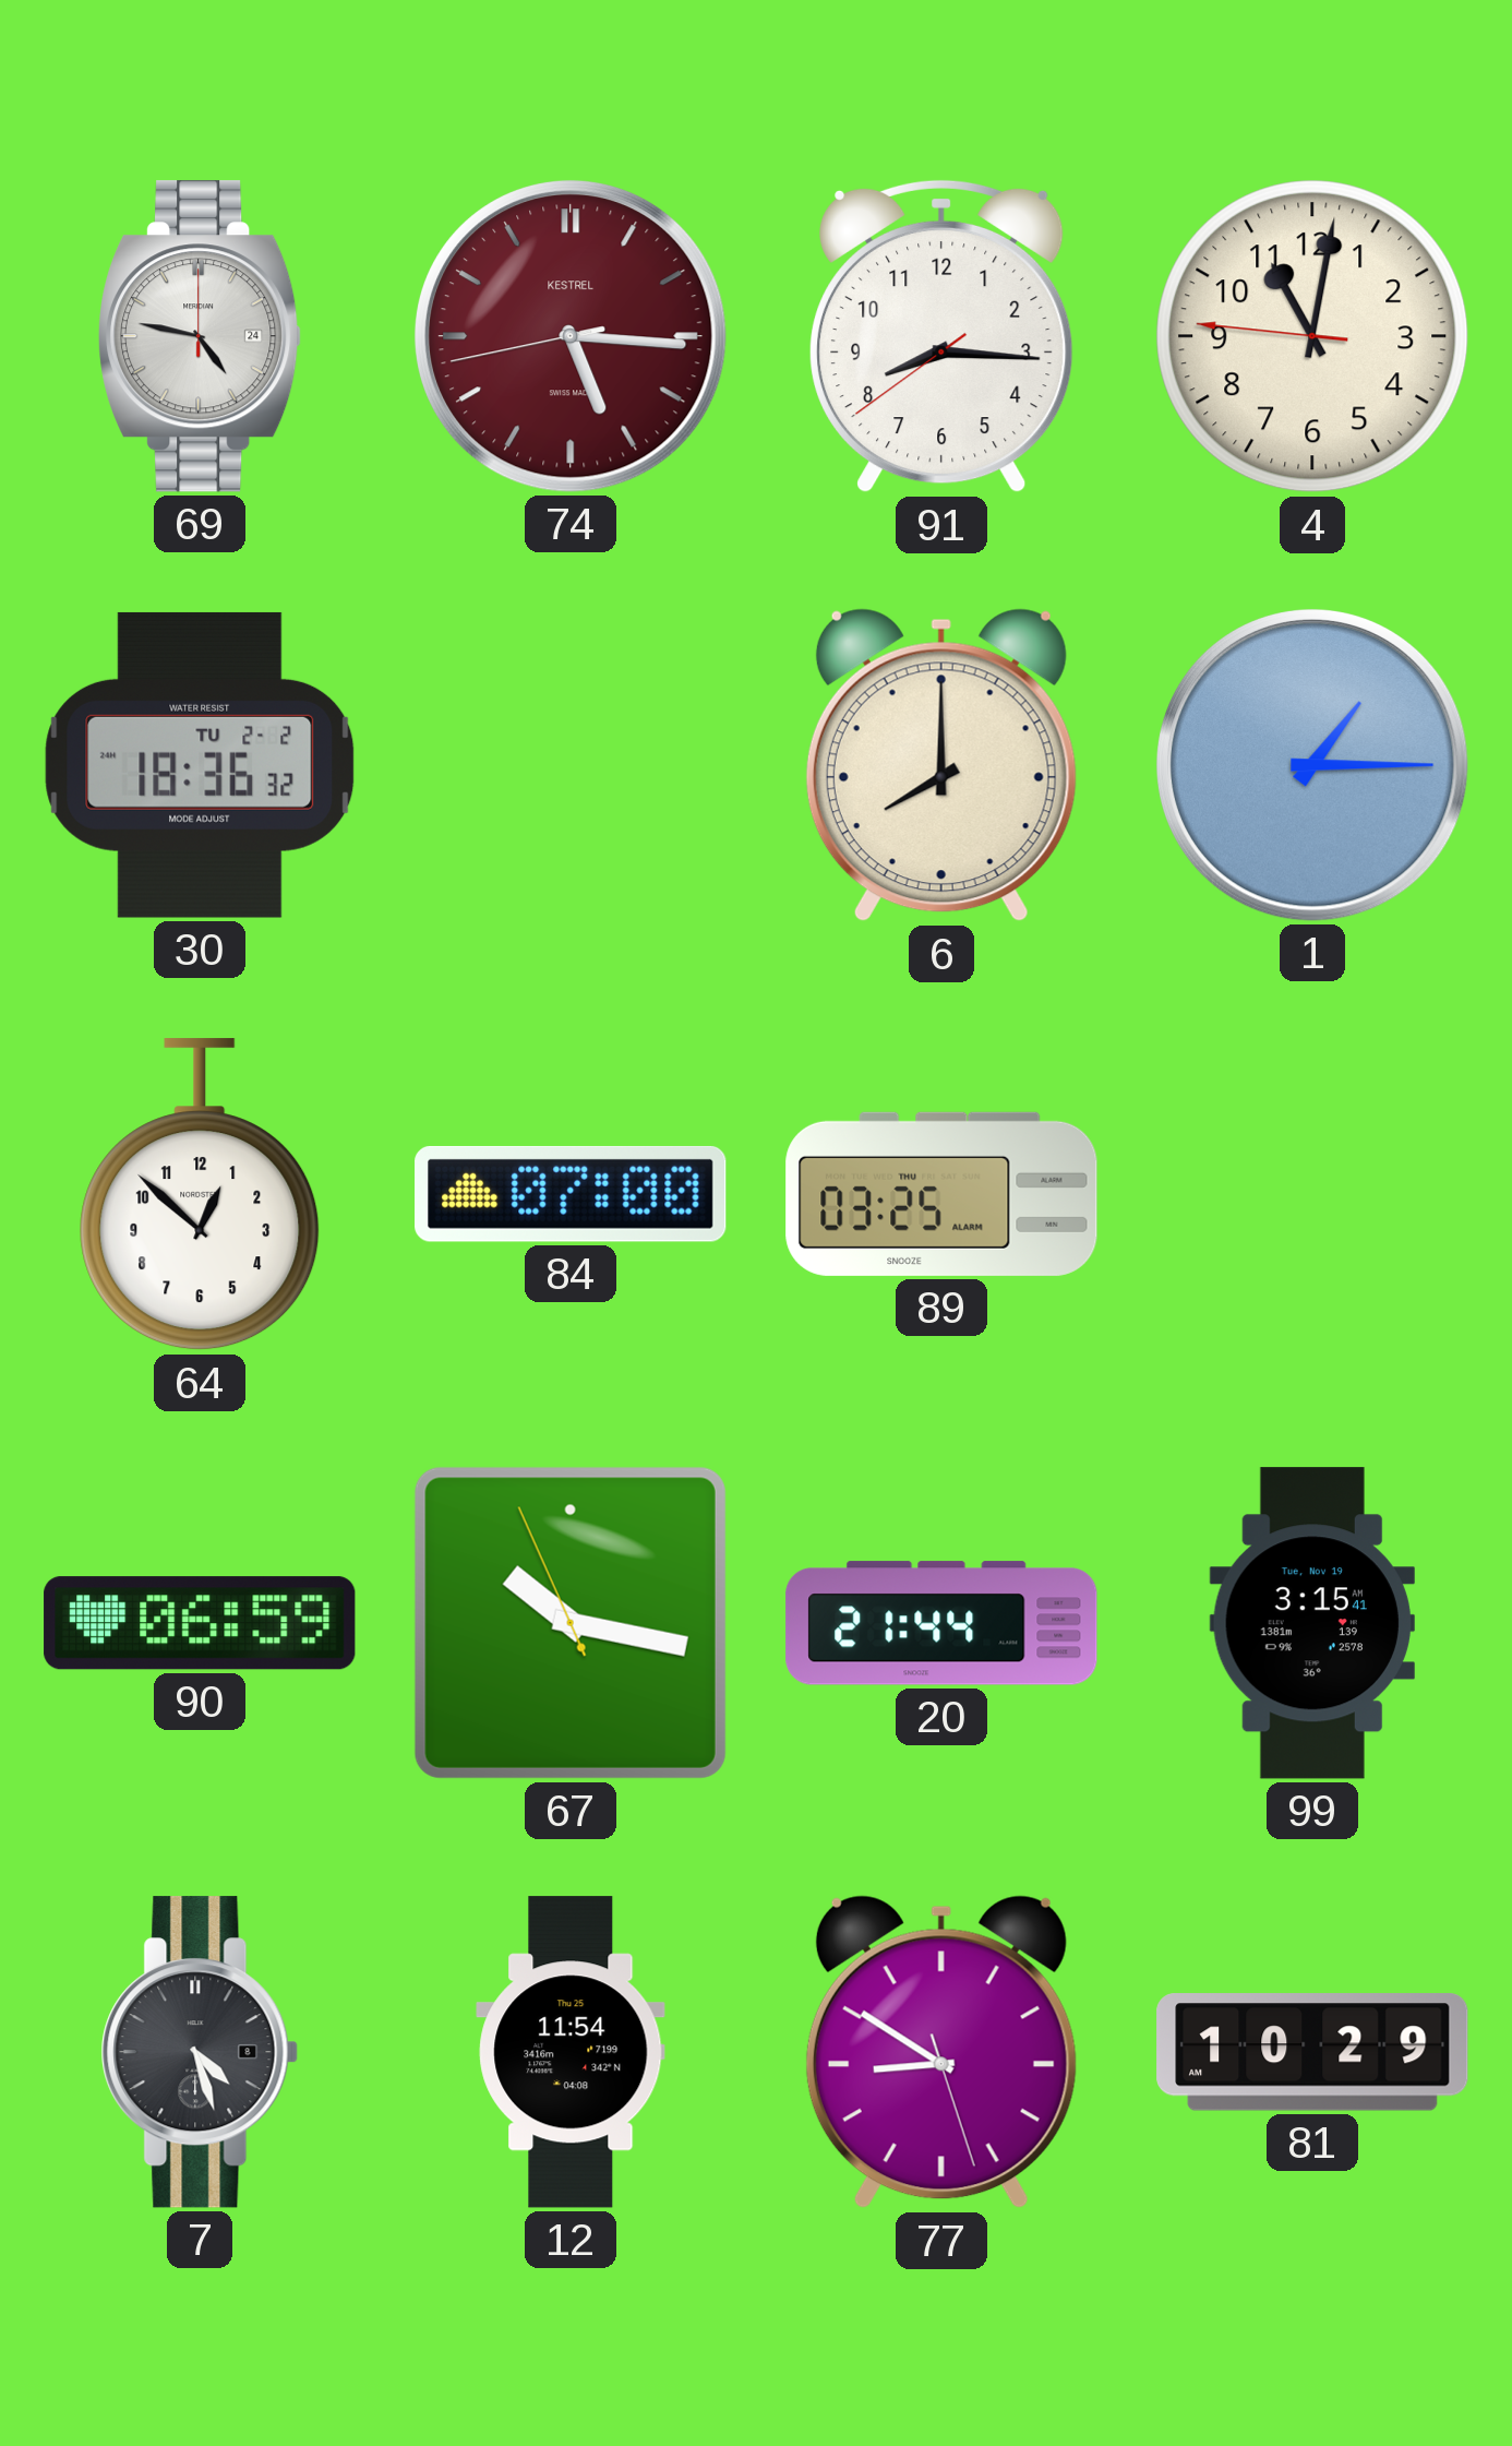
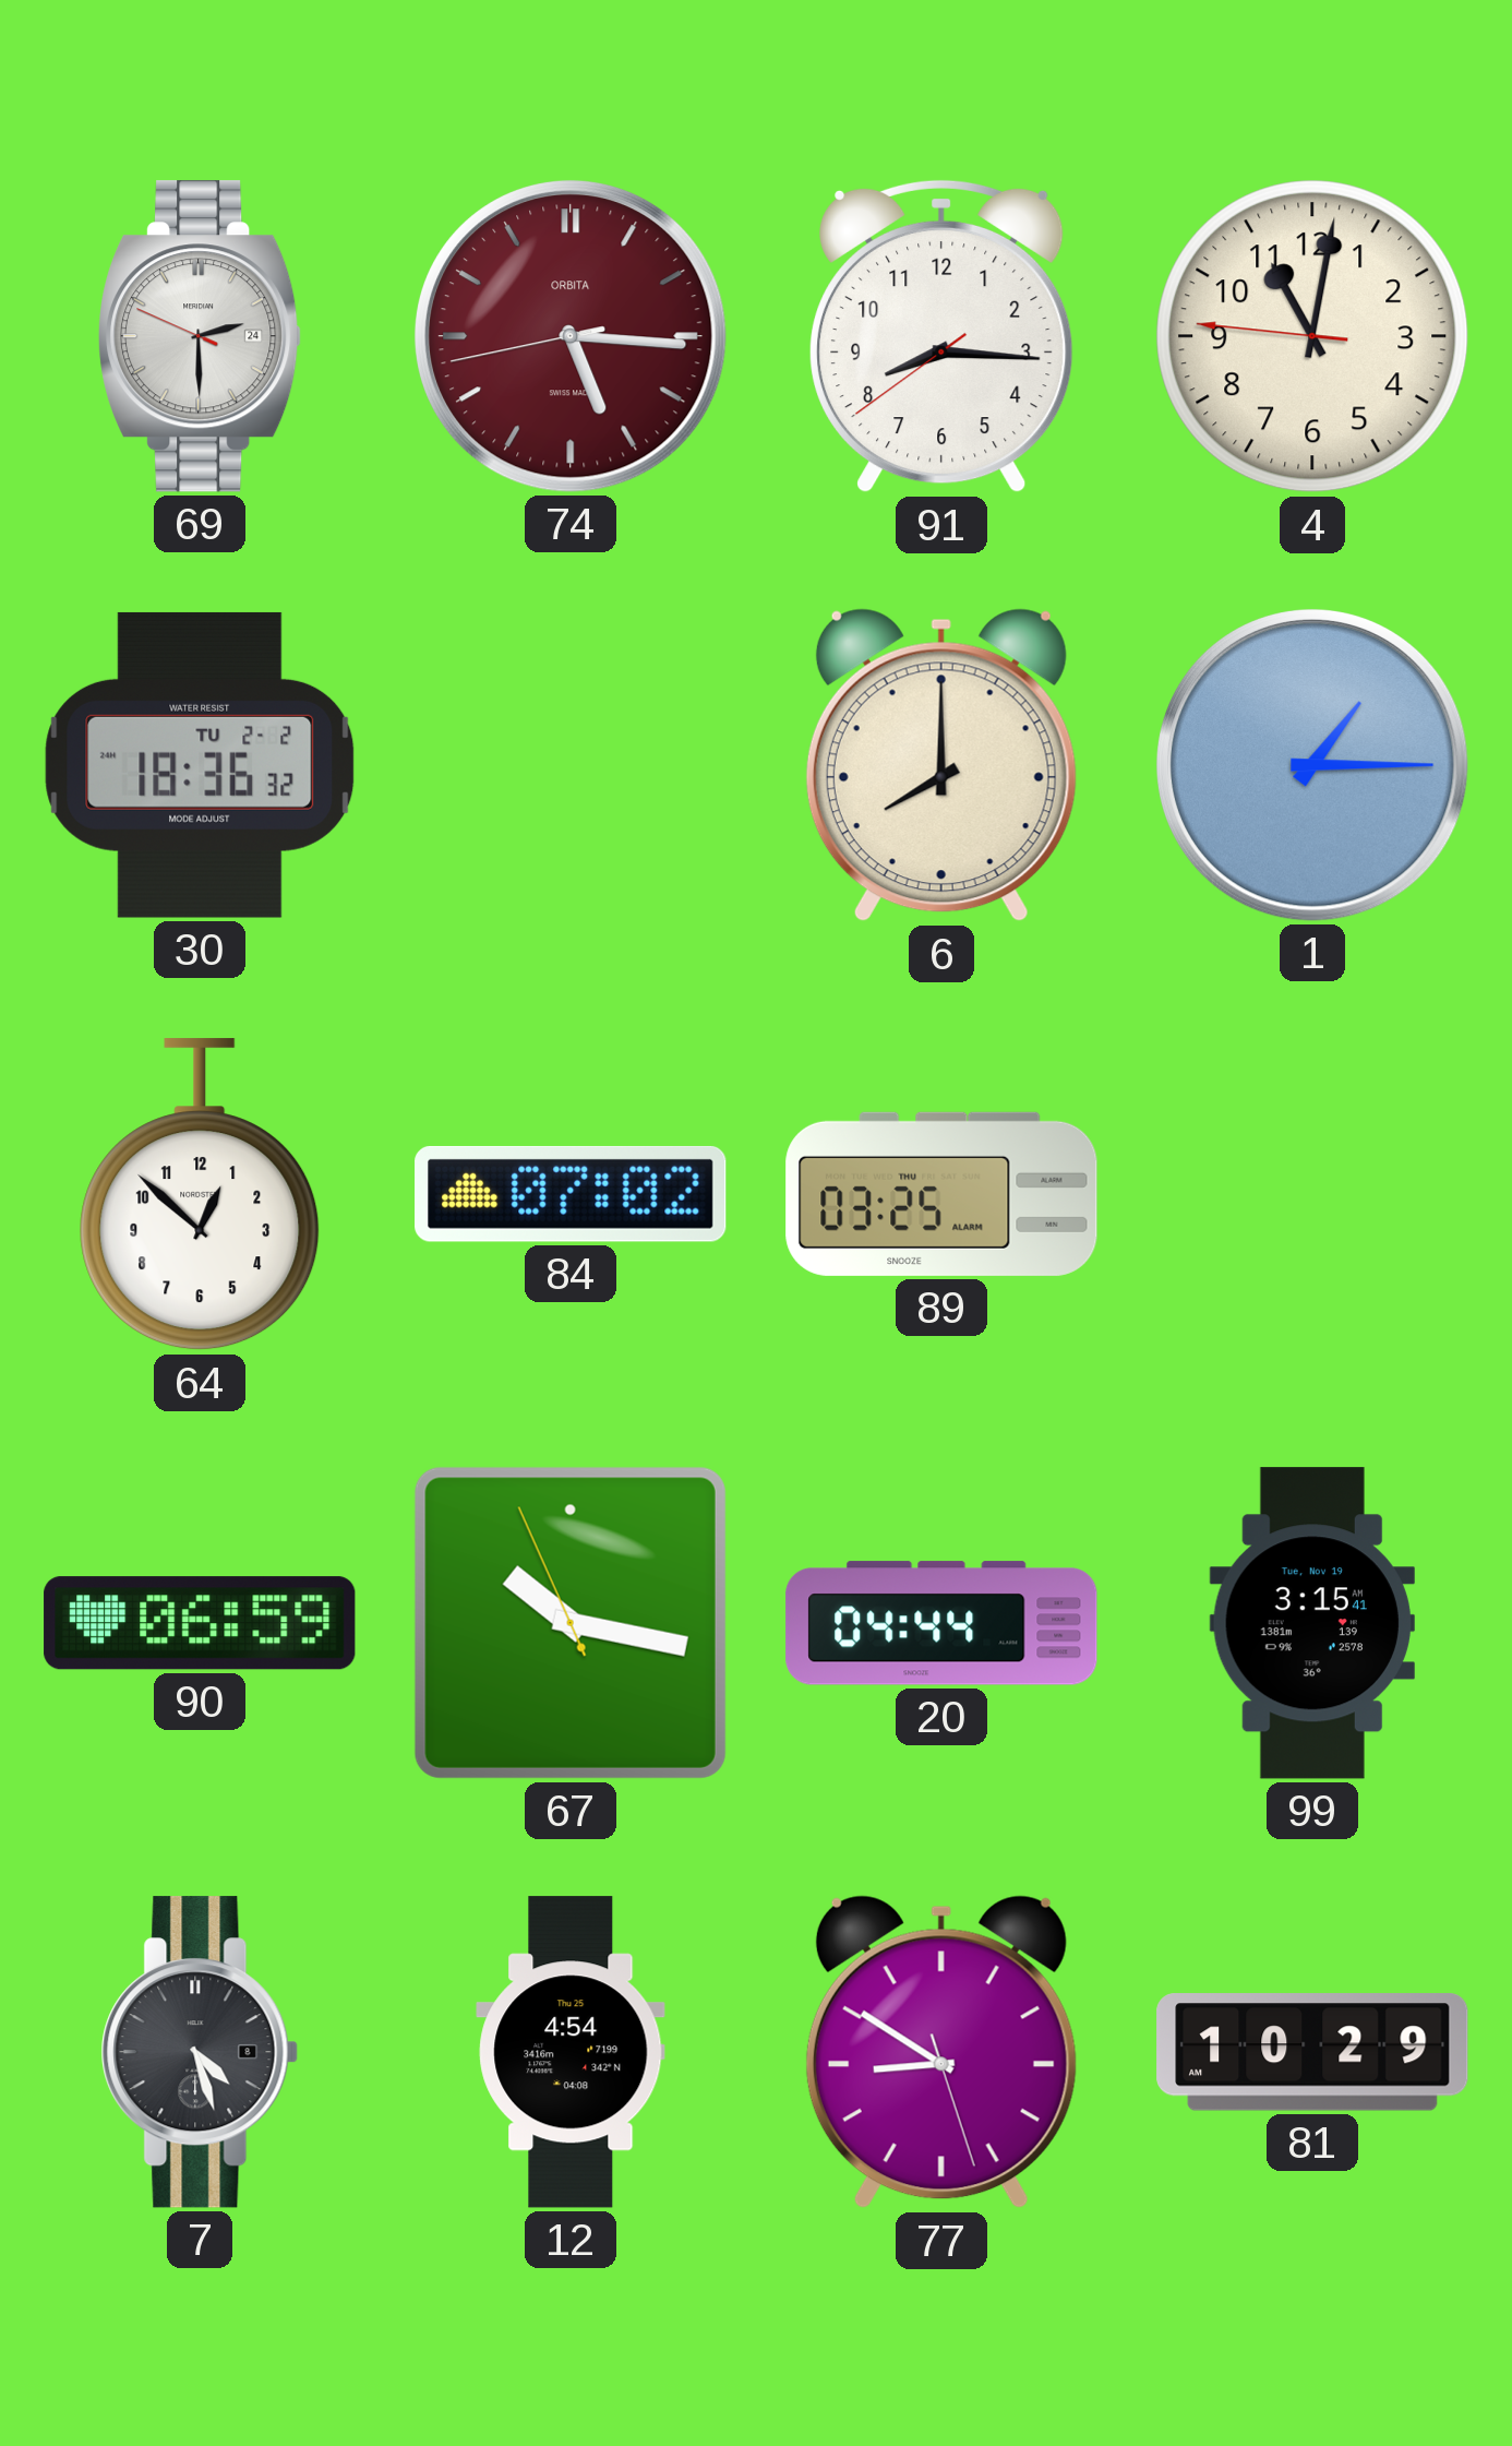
69: 4:47 -> 2:29 (201, 336)
74 brand: KESTREL -> ORBITA (571, 336)
84: 07:00 -> 07:02 (571, 1194)
20: 21:44 -> 04:44 (941, 1623)
12: 11:54 -> 4:54 (571, 2052)
